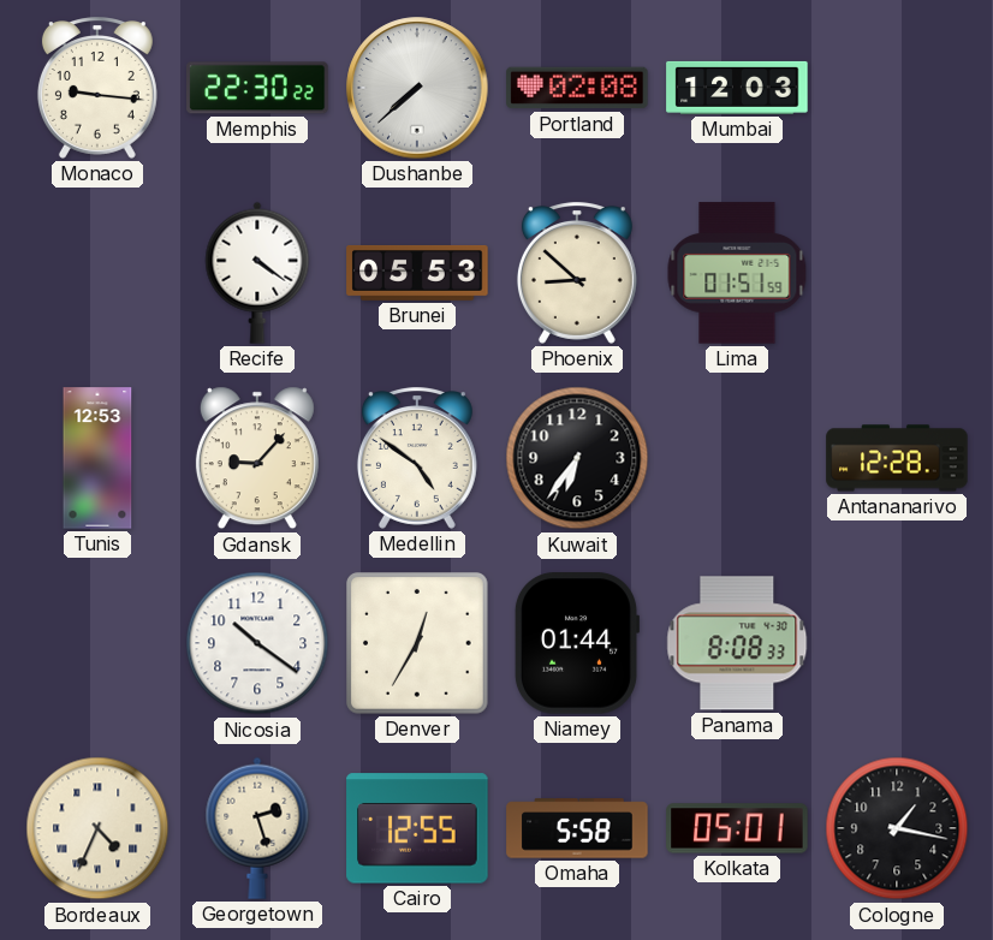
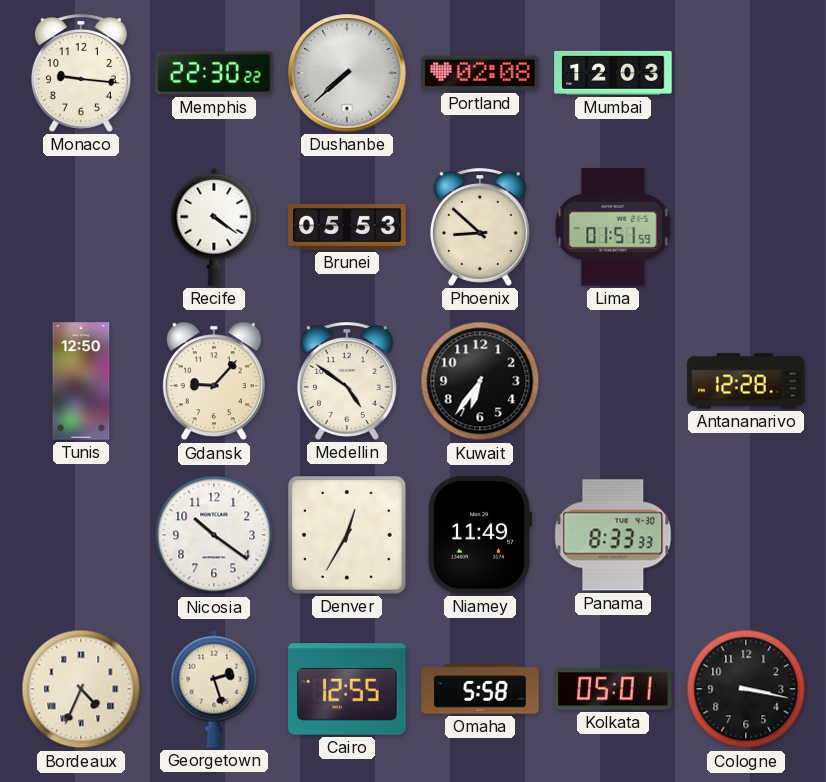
Tunis: 12:53 -> 12:50 (81, 381)
Niamey: 01:44 -> 11:49 (480, 535)
Panama: 8:08 -> 8:33 (613, 535)
Cologne: 1:17 -> 3:17 (746, 689)
